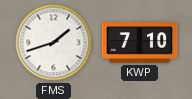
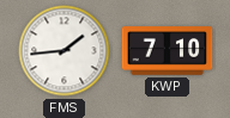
FMS: 1:42 -> 1:44 (65, 51)
